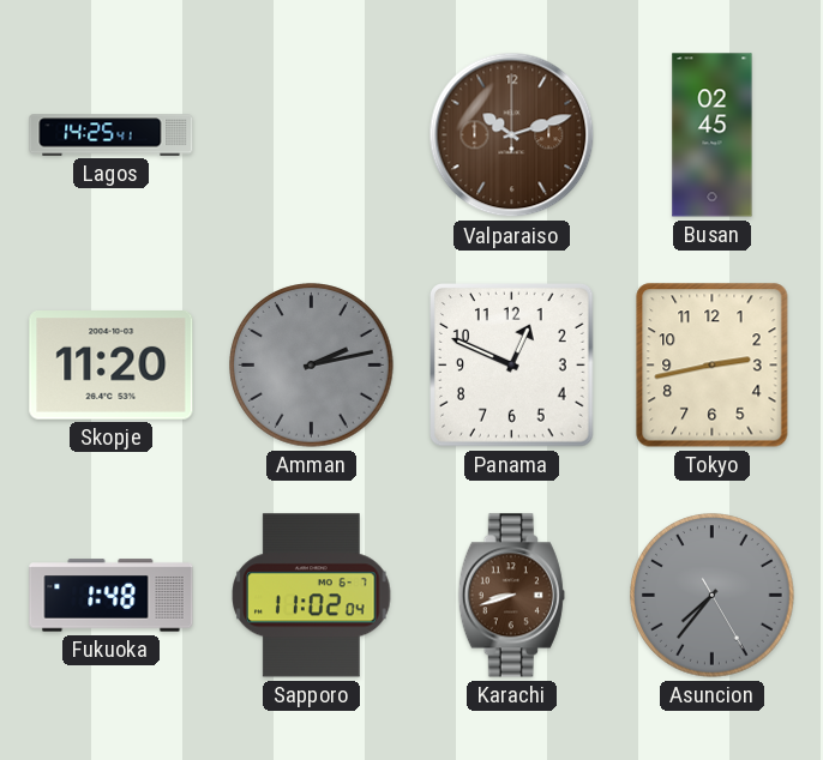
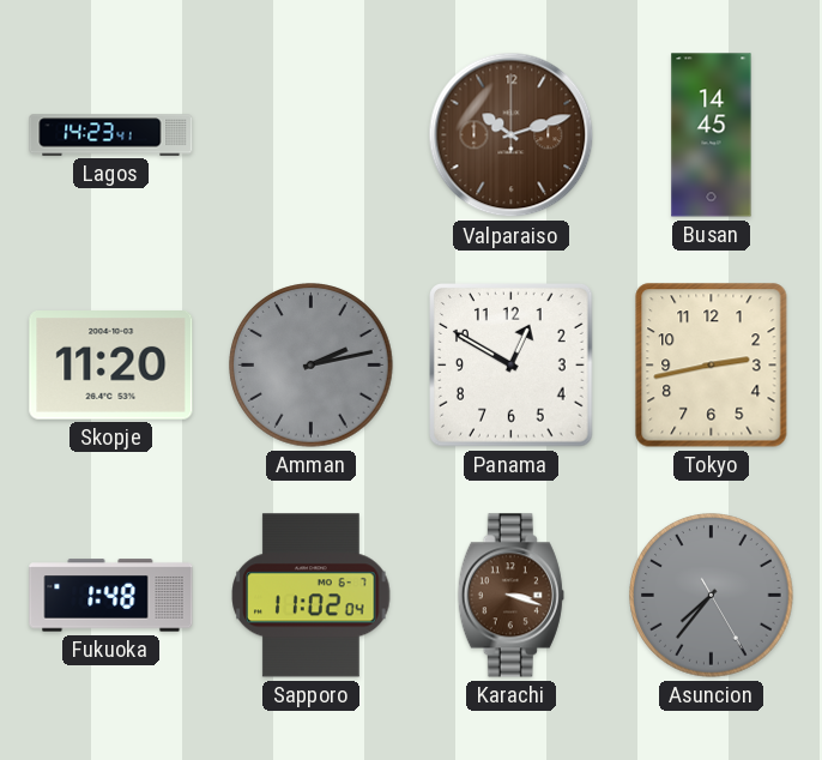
Lagos: 14:25 -> 14:23 (111, 135)
Busan: 02:45 -> 14:45 (712, 135)
Panama: 12:49 -> 12:50 (512, 366)
Karachi: 8:42 -> 3:18 (510, 596)
